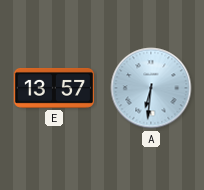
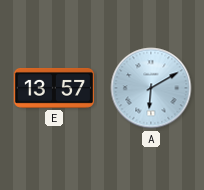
A: 6:31 -> 6:10 (151, 88)
